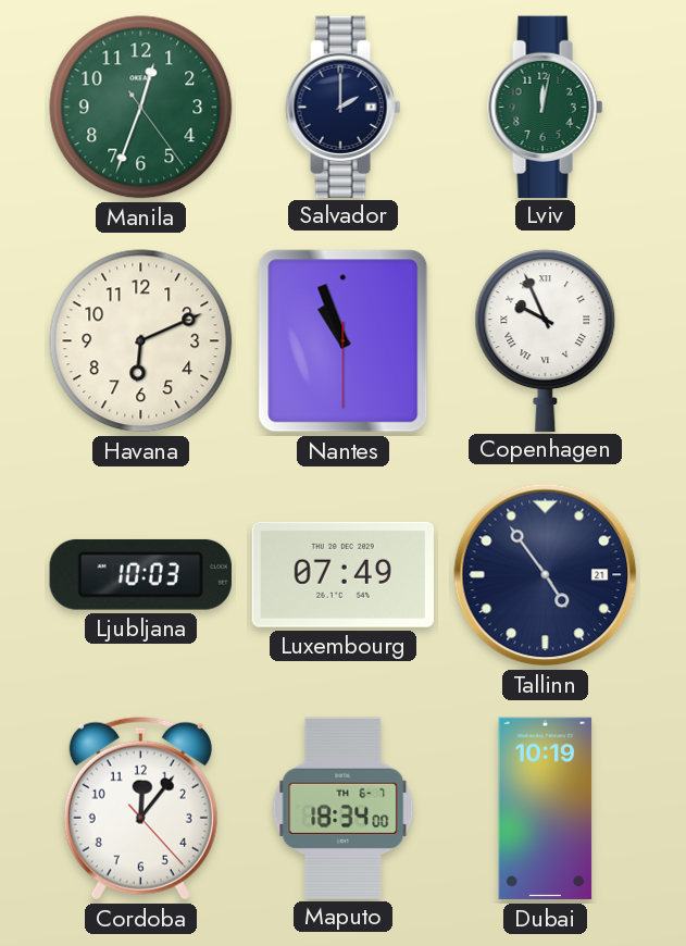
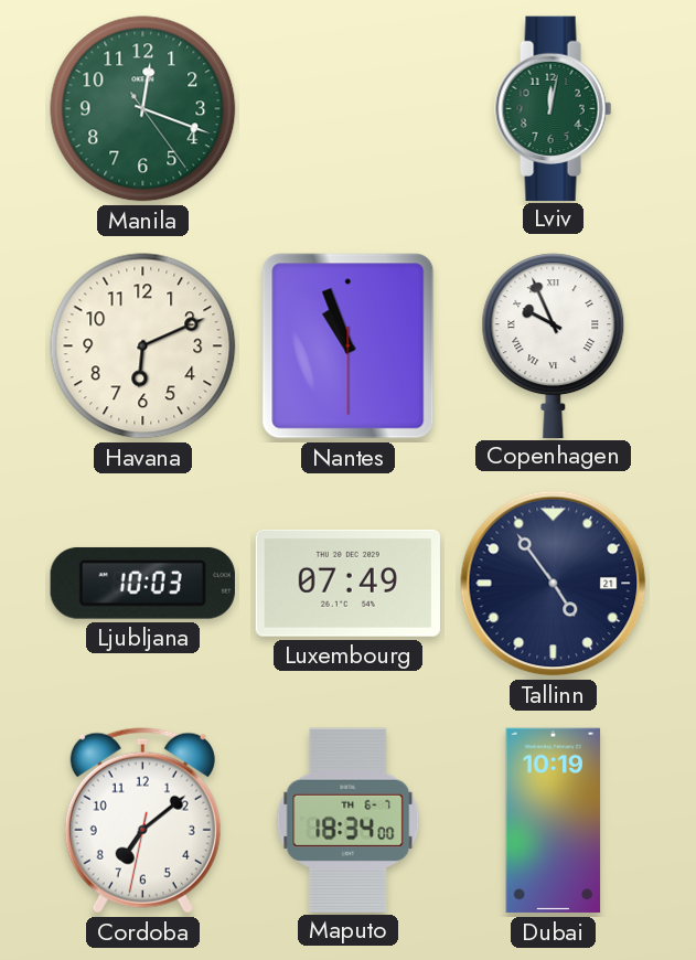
Manila: 12:33 -> 12:18 (143, 109)
Salvador: 2:00 -> none (344, 107)
Cordoba: 12:06 -> 7:08 (142, 821)
